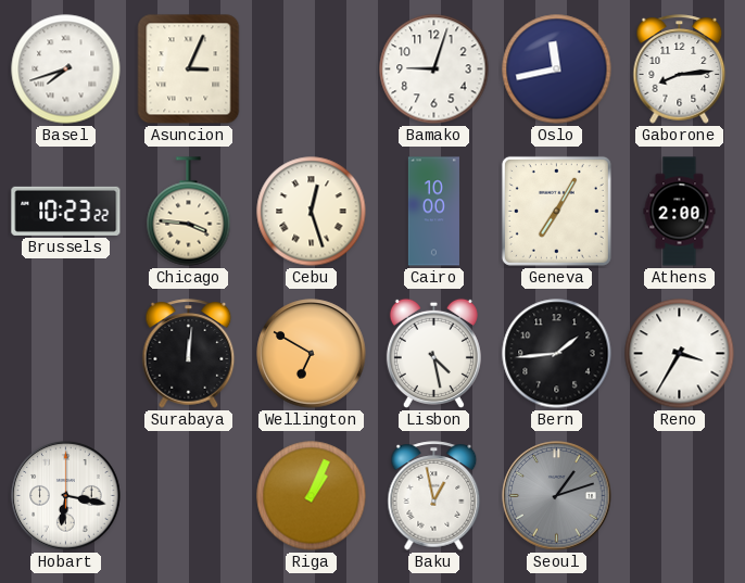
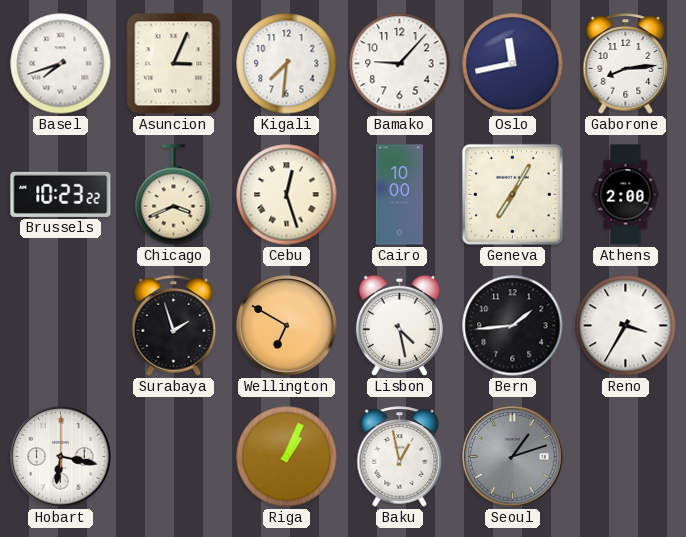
Kigali: none -> 7:31 (287, 64)
Bamako: 9:03 -> 9:07 (400, 64)
Chicago: 3:46 -> 3:41 (174, 195)
Surabaya: 12:01 -> 1:57 (174, 326)
